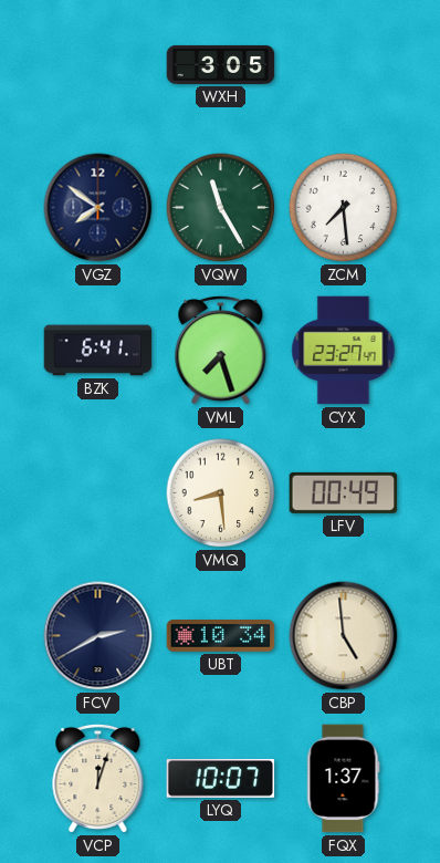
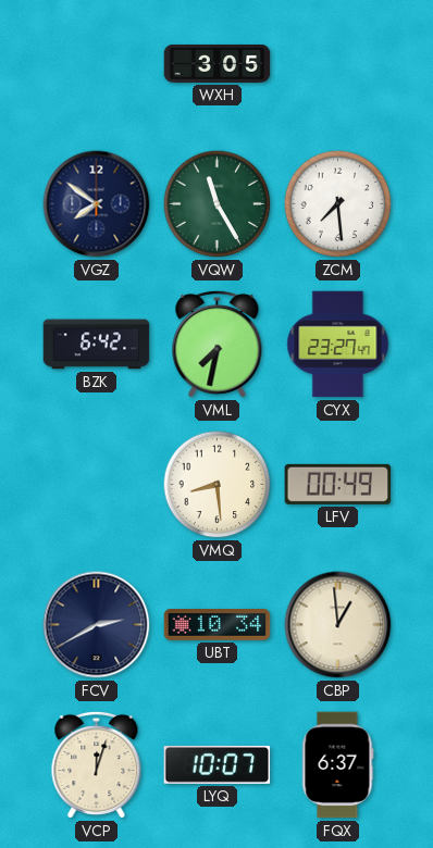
BZK: 6:41 -> 6:42 (97, 345)
VML: 7:27 -> 7:32 (218, 344)
CBP: 4:59 -> 12:59 (338, 625)
FQX: 1:37 -> 6:37 (338, 765)
